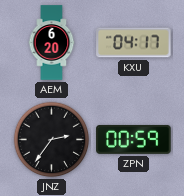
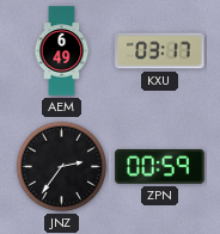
AEM: 6:20 -> 6:49 (62, 51)
KXU: 04:17 -> 03:17 (160, 51)
